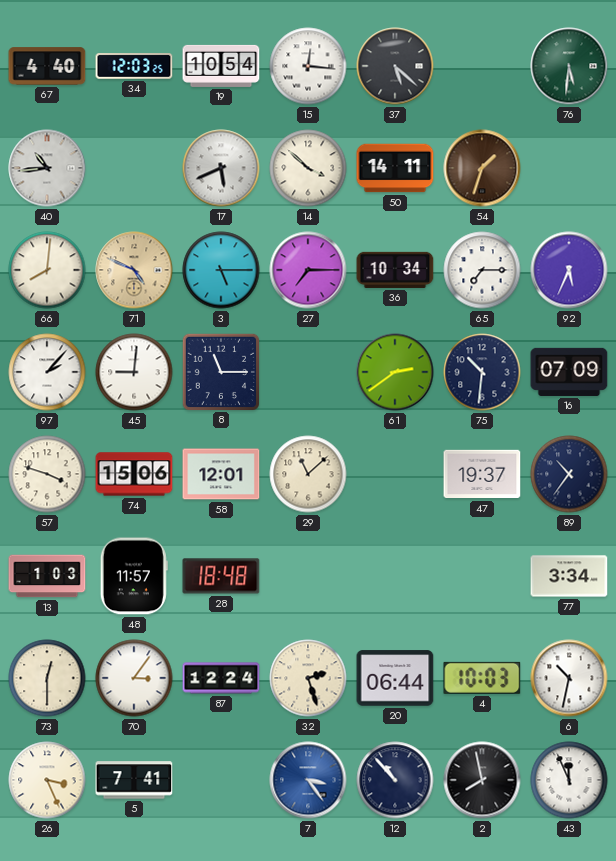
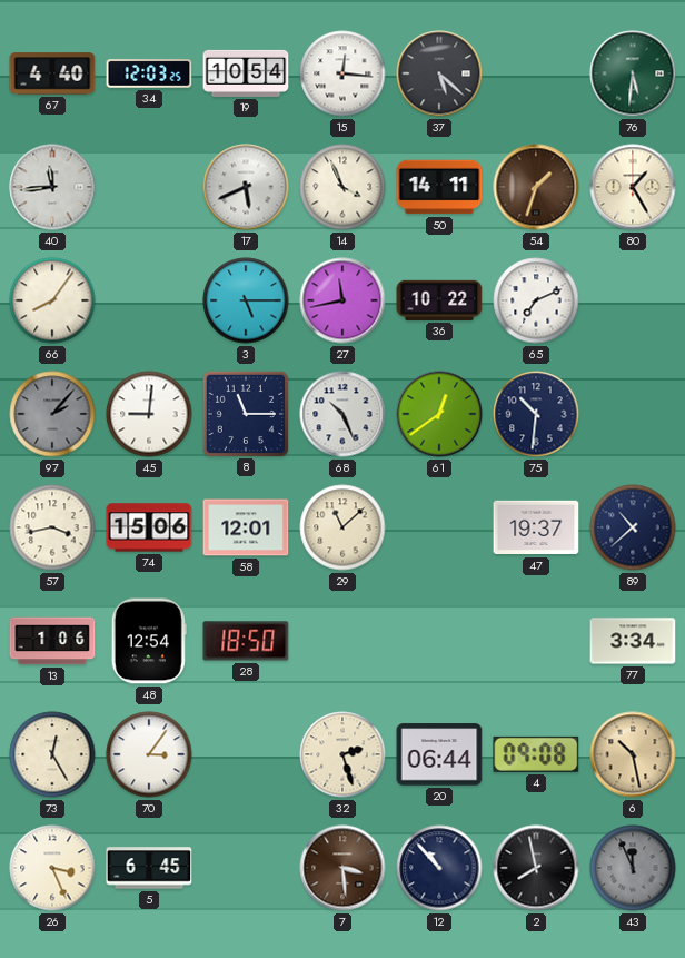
40: 10:44 -> 11:44 (52, 187)
14: 3:52 -> 3:56 (343, 187)
80: none -> 1:25 (633, 187)
66: 8:01 -> 8:06 (52, 300)
71: 4:49 -> none (134, 270)
27: 7:15 -> 11:43 (343, 300)
36: 10:34 -> 10:22 (439, 300)
65: 7:15 -> 7:11 (536, 300)
92: 5:34 -> none (569, 270)
97 dial: white -> grey (52, 414)
68: none -> 10:26 (343, 414)
61: 2:39 -> 12:39 (439, 414)
16: 07:09 -> none (569, 372)
57: 3:48 -> 3:43 (52, 527)
89: 10:36 -> 10:38 (633, 527)
13: 1:03 -> 1:06 (52, 641)
48: 11:57 -> 12:54 (149, 641)
28: 18:48 -> 18:50 (246, 641)
73: 12:30 -> 12:25 (52, 754)
87: 12:24 -> none (221, 678)
4: 10:03 -> 09:08 (536, 754)
6: 10:32 -> 10:28 (633, 754)
6 dial: white -> champagne (633, 754)
5: 7:41 -> 6:45 (149, 868)
7: 3:24 -> 3:29 (343, 868)
7 dial: blue -> brown (343, 868)
43 dial: white -> grey (633, 868)
